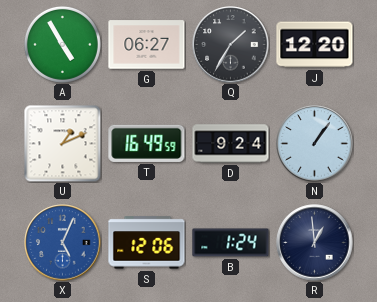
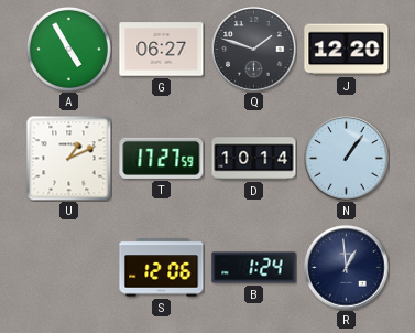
Q: 1:35 -> 1:48 (254, 50)
T: 16:49 -> 17:27 (162, 158)
D: 9:24 -> 10:14 (254, 159)
X: 5:04 -> none (63, 243)
